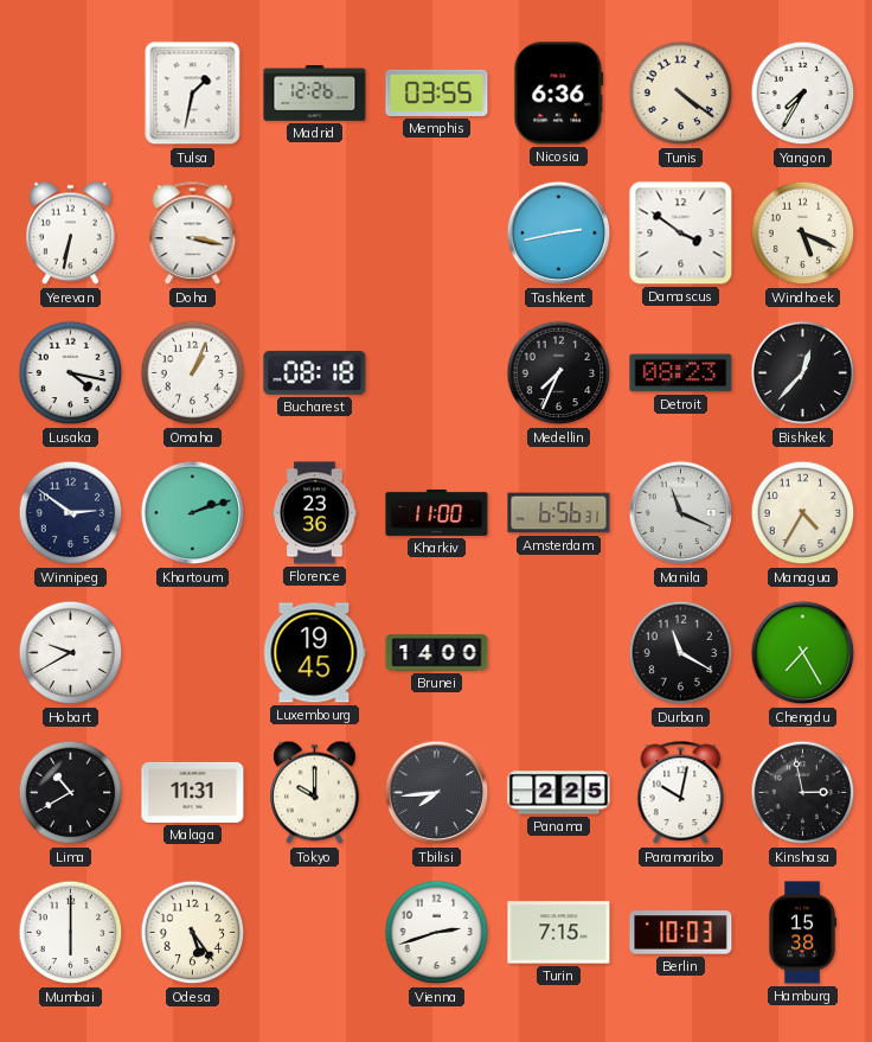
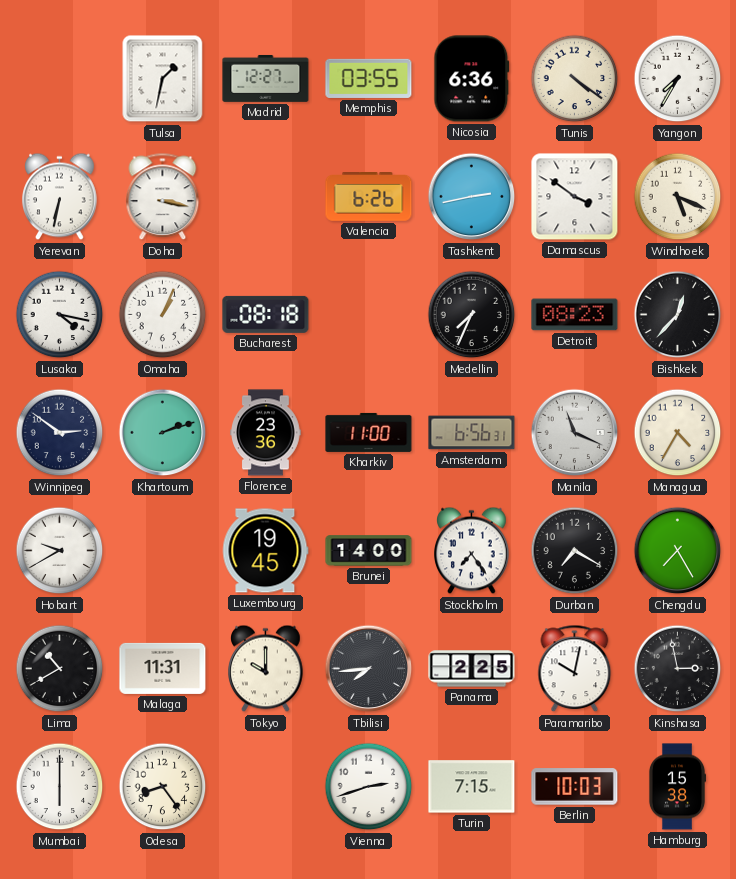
Madrid: 12:26 -> 12:27 (266, 78)
Valencia: none -> 6:26 (369, 197)
Stockholm: none -> 7:24 (472, 551)
Durban: 11:20 -> 7:20 (575, 551)
Odesa: 5:24 -> 8:24 (163, 787)
